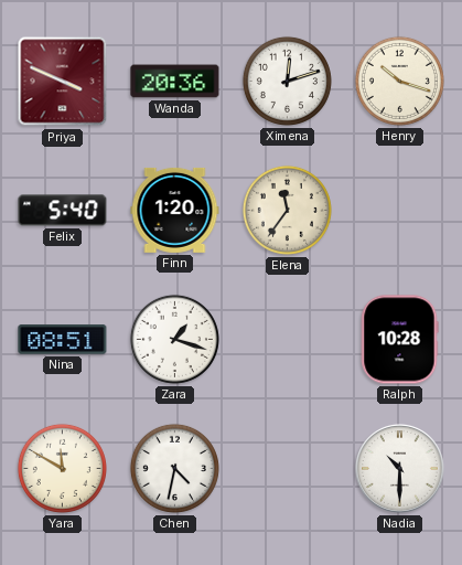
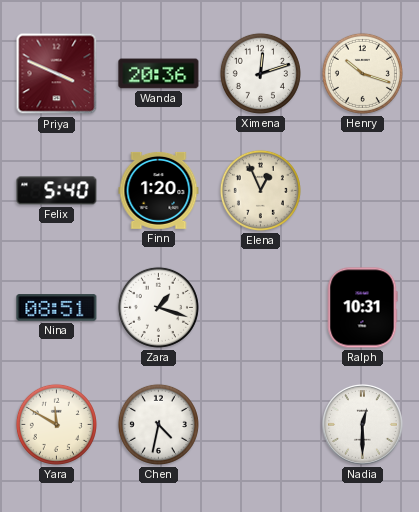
Elena: 11:36 -> 12:56 (260, 190)
Ralph: 10:28 -> 10:31 (362, 308)
Nadia: 10:30 -> 12:30 (363, 425)
